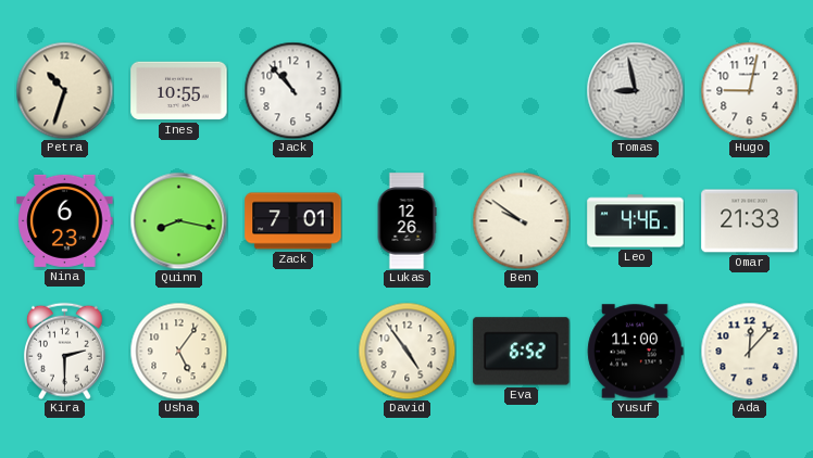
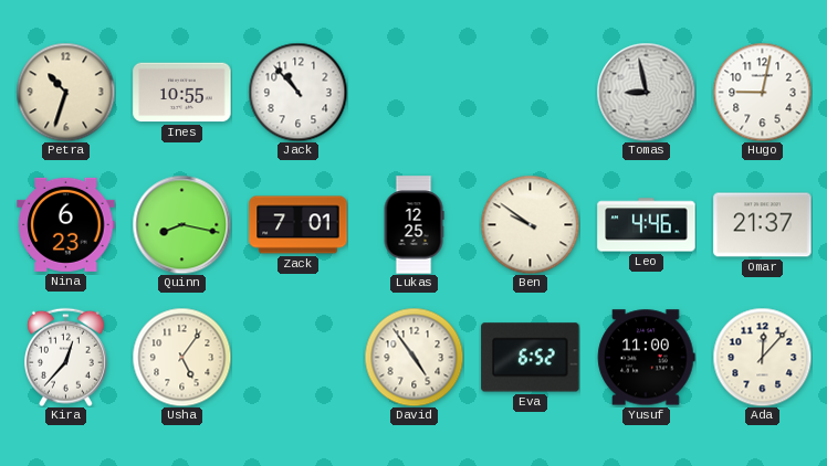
Lukas: 12:26 -> 12:25 (414, 225)
Omar: 21:33 -> 21:37 (763, 225)
Kira: 2:30 -> 12:37 (65, 357)
